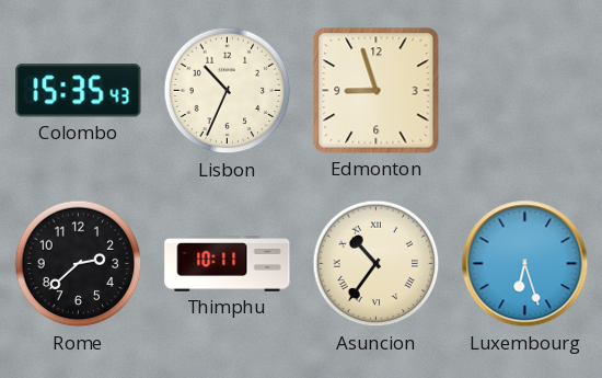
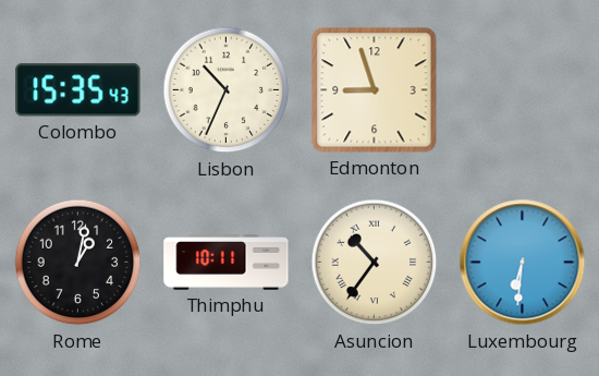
Rome: 2:38 -> 1:02 (78, 263)
Luxembourg: 6:27 -> 6:31 (523, 263)
